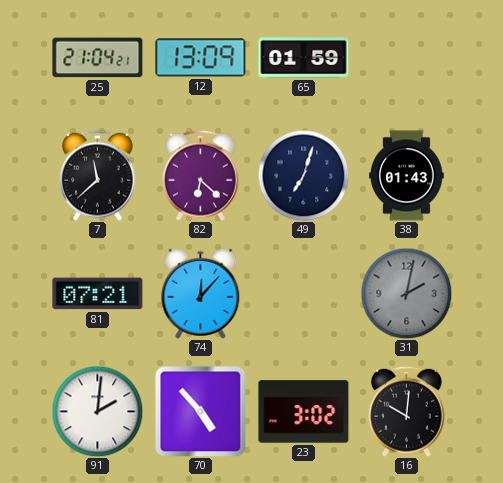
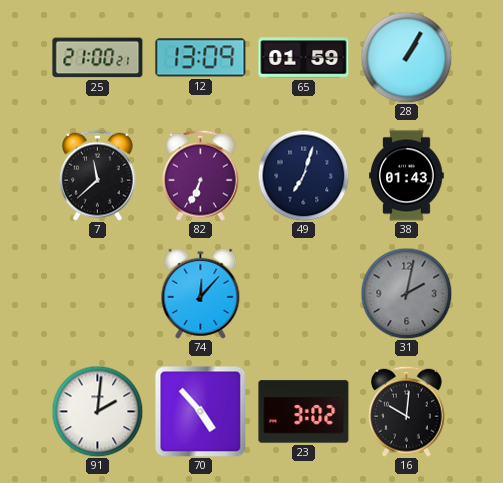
25: 21:04 -> 21:00 (98, 58)
28: none -> 1:05 (406, 57)
82: 6:22 -> 6:34 (201, 175)
81: 07:21 -> none (98, 294)
